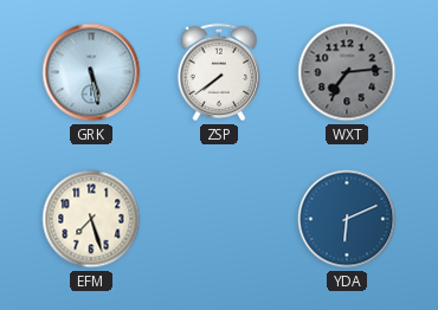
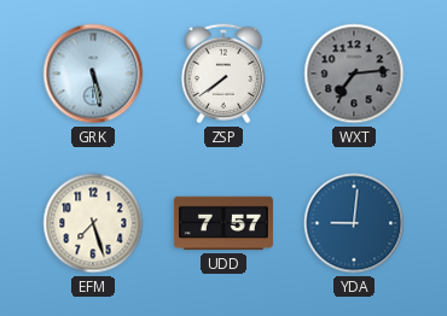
UDD: none -> 7:57 (224, 223)
YDA: 6:11 -> 9:01 (354, 223)
